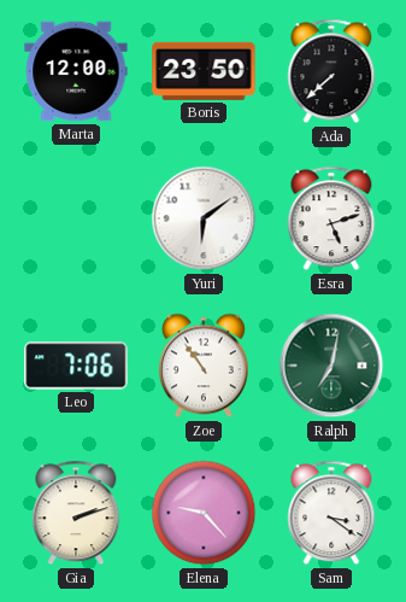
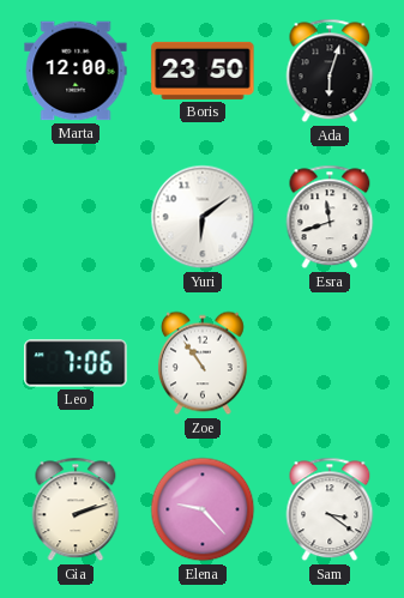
Ada: 7:38 -> 6:03 (330, 71)
Esra: 5:12 -> 11:42 (330, 217)
Ralph: 7:02 -> none (331, 366)
